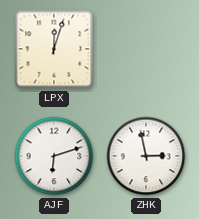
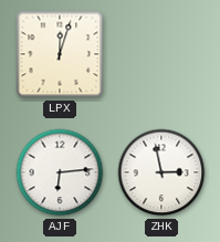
AJF: 6:12 -> 6:14 (60, 172)
